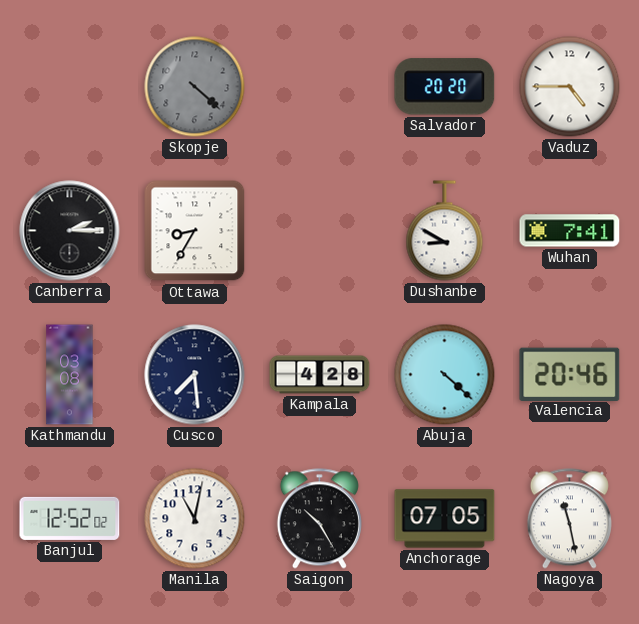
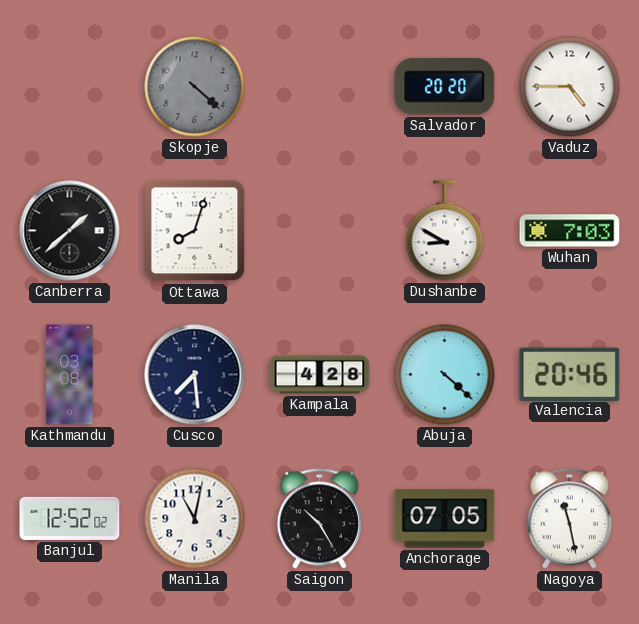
Canberra: 2:15 -> 1:38 (70, 231)
Ottawa: 8:35 -> 8:03 (195, 231)
Wuhan: 7:41 -> 7:03 (570, 231)
